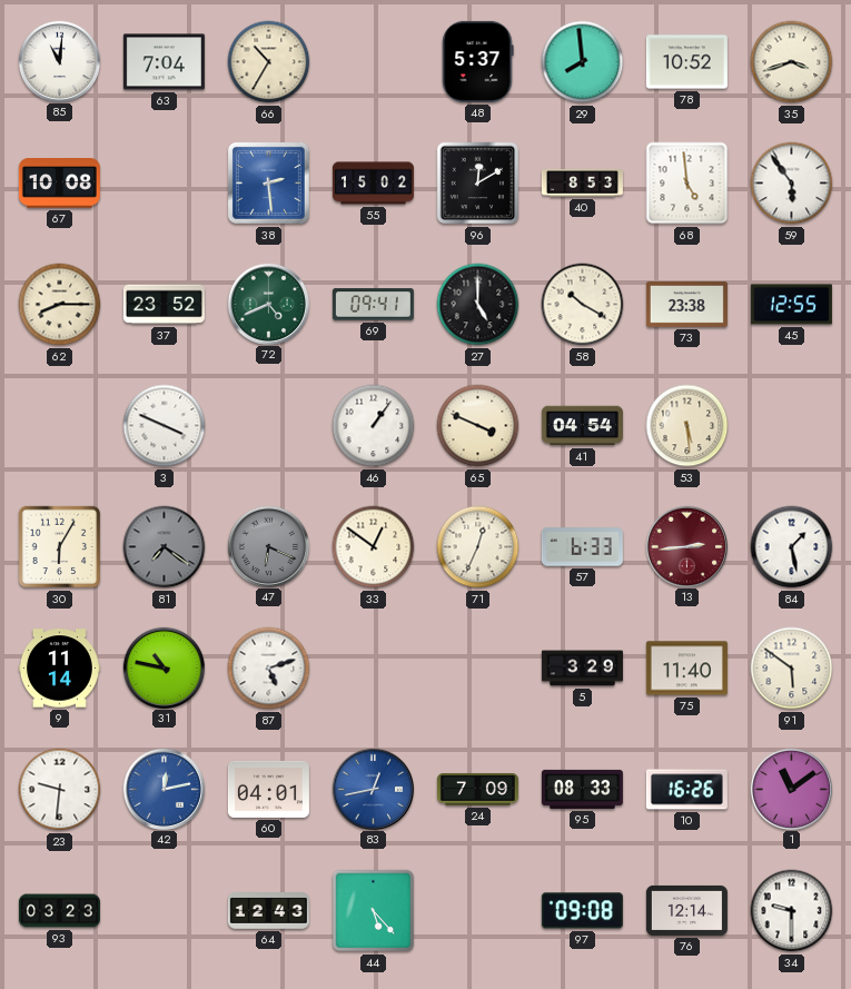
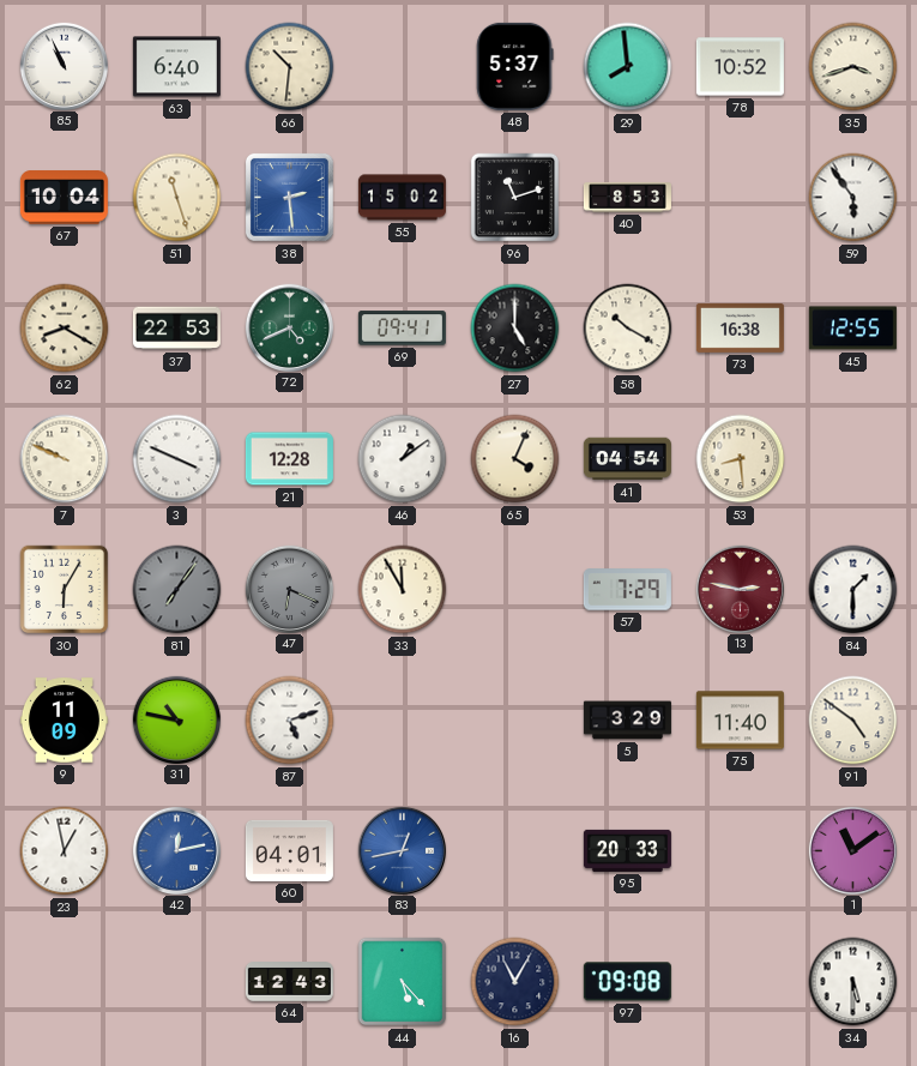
85: 11:01 -> 10:56 (64, 66)
63: 7:04 -> 6:40 (176, 67)
66: 10:35 -> 10:31 (290, 67)
67: 10:08 -> 10:04 (64, 198)
51: none -> 11:27 (177, 198)
96: 12:10 -> 11:12 (515, 198)
68: 4:59 -> none (687, 184)
62: 8:15 -> 8:20 (65, 329)
37: 23:52 -> 22:53 (176, 329)
73: 23:38 -> 16:38 (740, 327)
7: none -> 9:49 (65, 459)
21: none -> 12:28 (289, 459)
46: 1:06 -> 1:09 (403, 459)
65: 3:49 -> 4:04 (515, 459)
53: 5:29 -> 8:29 (741, 459)
81: 7:21 -> 7:06 (177, 590)
33: 12:51 -> 11:55 (403, 590)
71: 12:34 -> none (478, 547)
57: 6:33 -> 7:29 (627, 590)
13: 2:44 -> 2:47 (740, 589)
84: 1:28 -> 1:30 (853, 590)
9: 11:14 -> 11:09 (64, 721)
91: 5:51 -> 4:51 (853, 721)
23: 9:31 -> 12:58 (65, 851)
24: 7:09 -> none (477, 790)
95: 08:33 -> 20:33 (627, 850)
10: 16:26 -> none (686, 790)
93: 03:23 -> none (59, 911)
16: none -> 11:05 (515, 982)
76: 12:14 -> none (686, 910)
34: 9:30 -> 5:30 (853, 982)
